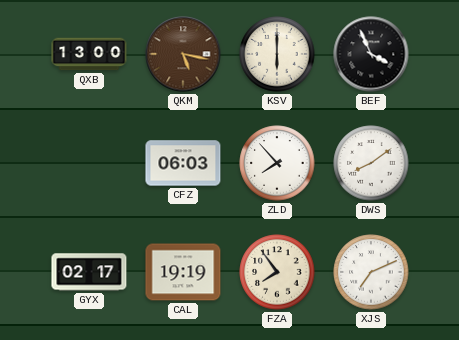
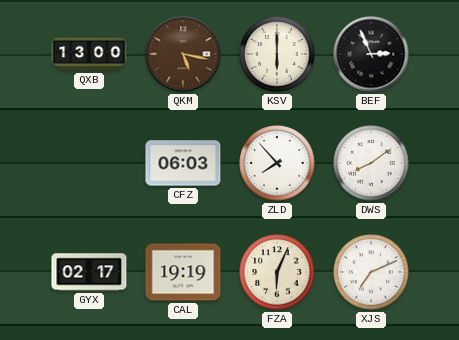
BEF: 3:56 -> 2:56 (371, 54)
FZA: 7:54 -> 6:04 (277, 272)
